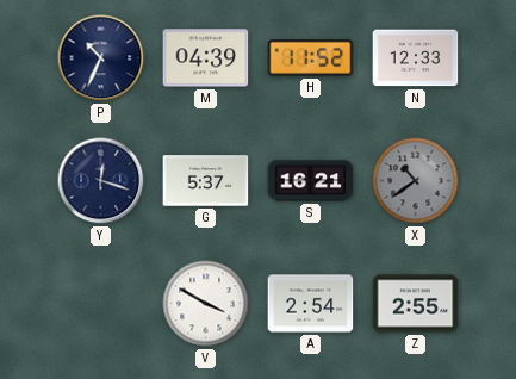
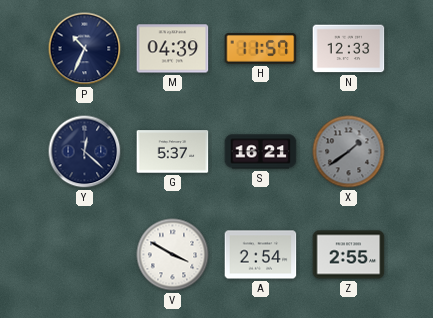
H: 11:52 -> 11:57 (261, 49)
Y: 12:18 -> 12:22 (85, 152)
X: 10:39 -> 1:39 (349, 152)
